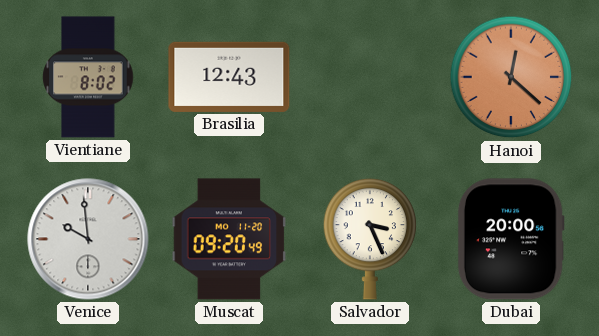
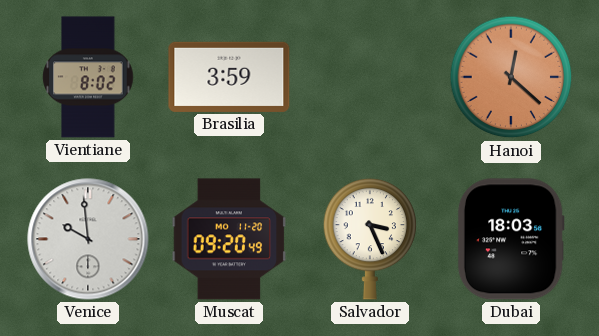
Brasilia: 12:43 -> 3:59 (229, 77)
Dubai: 20:00 -> 18:03 (511, 239)
